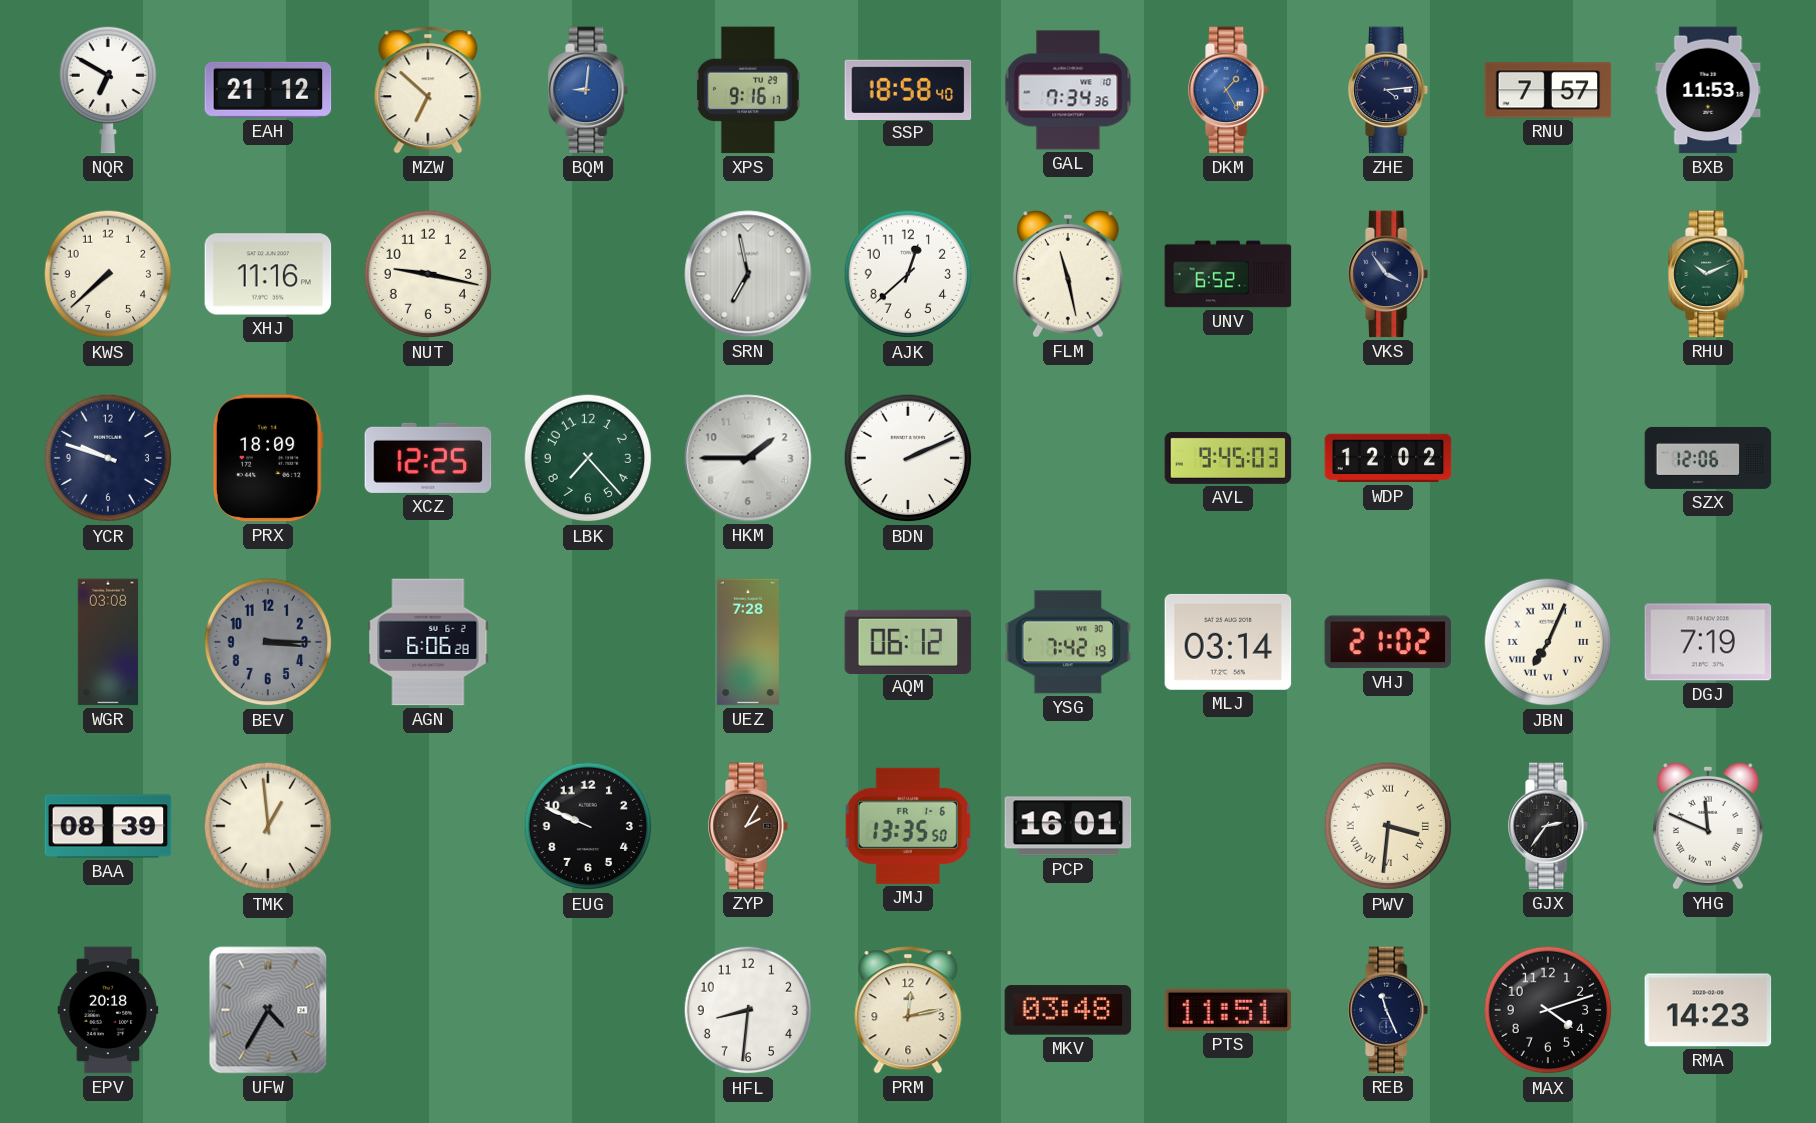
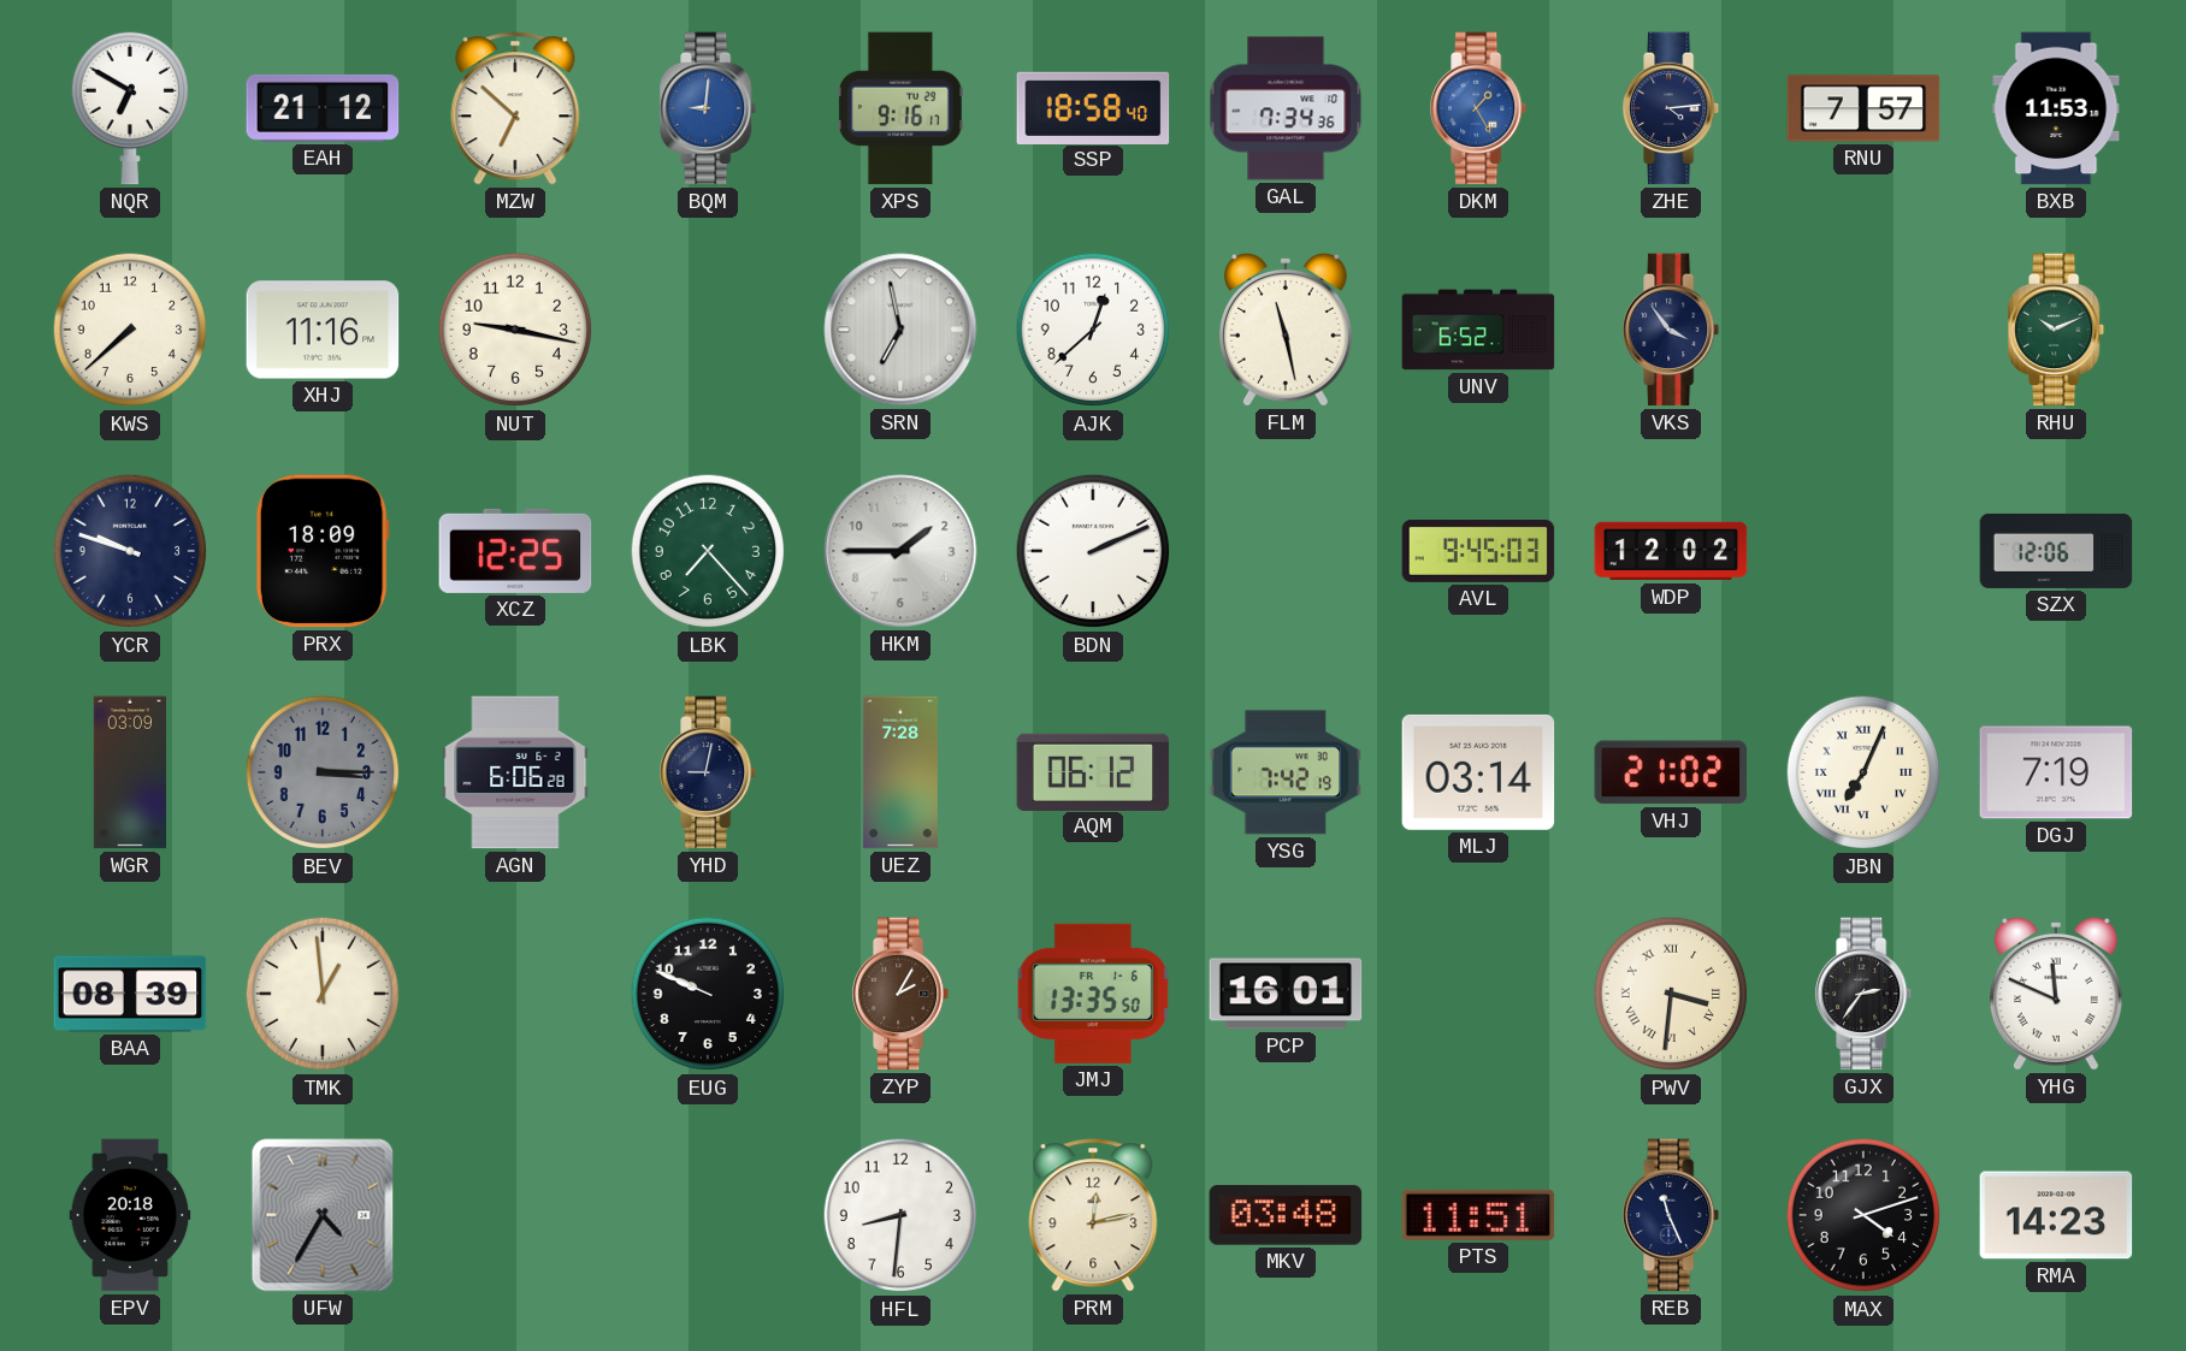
WGR: 03:08 -> 03:09 (129, 772)
YHD: none -> 9:02 (709, 772)
